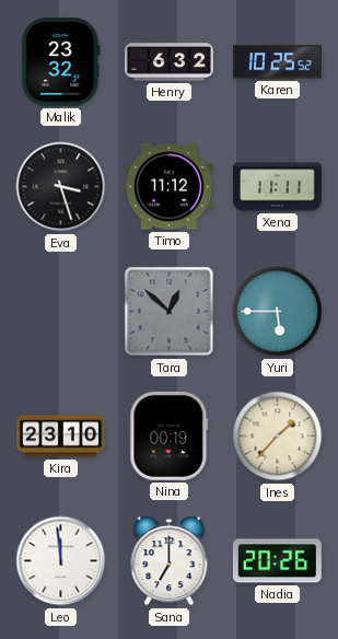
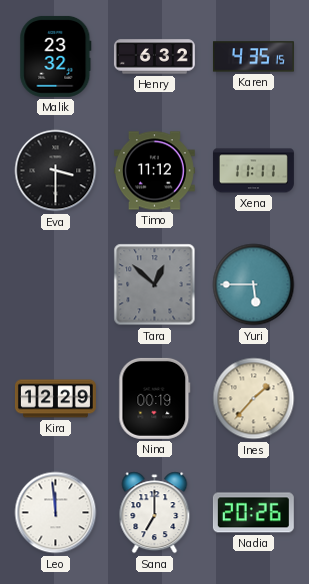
Karen: 10:25 -> 4:35 (253, 57)
Eva: 3:27 -> 3:30 (56, 171)
Kira: 23:10 -> 12:29 (56, 399)
